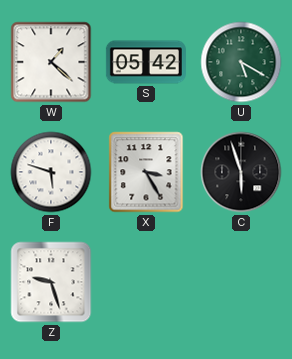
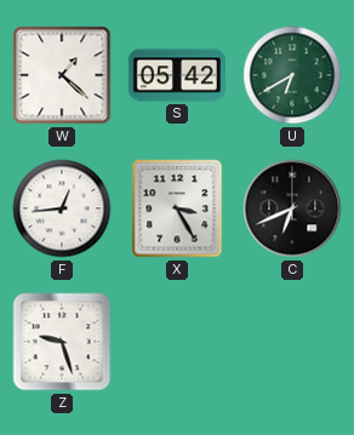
U: 5:20 -> 6:40 (292, 75)
F: 5:48 -> 12:44 (62, 208)
C: 5:57 -> 6:41 (292, 208)
